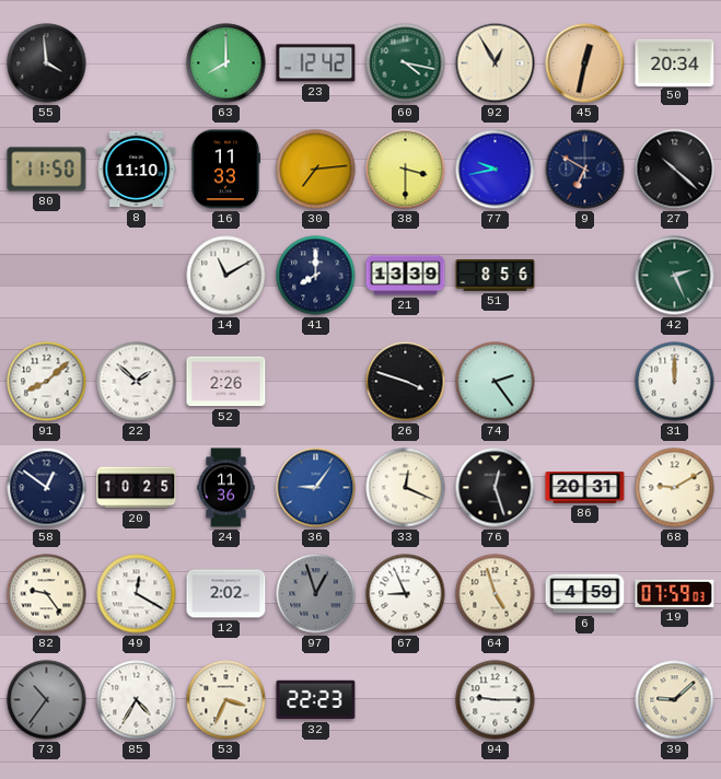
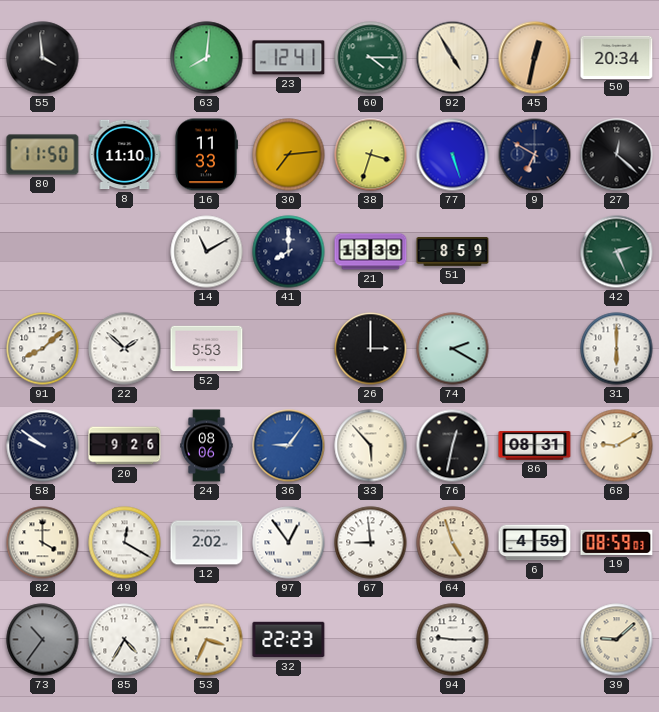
63: 8:00 -> 8:01 (207, 58)
23: 12:42 -> 12:41 (289, 58)
60: 4:17 -> 4:15 (371, 58)
92: 12:55 -> 4:55 (453, 58)
38: 3:30 -> 3:33 (371, 155)
77: 9:43 -> 5:27 (453, 155)
27: 10:22 -> 12:22 (617, 155)
51: 8:56 -> 8:59 (453, 252)
52: 2:26 -> 5:53 (207, 349)
26: 3:48 -> 3:00 (371, 349)
74: 2:24 -> 2:20 (453, 349)
31: 12:00 -> 6:00 (617, 349)
58: 12:51 -> 9:51 (43, 446)
20: 10:25 -> 9:26 (125, 446)
24: 11:36 -> 08:06 (207, 446)
33: 12:19 -> 5:53 (371, 446)
76: 12:27 -> 12:32 (453, 446)
86: 20:31 -> 08:31 (535, 446)
82: 9:24 -> 4:00 (43, 543)
97: 12:57 -> 12:54 (289, 543)
97 dial: grey -> white (289, 543)
67: 8:56 -> 8:59 (371, 543)
19: 07:59 -> 08:59 (617, 542)
